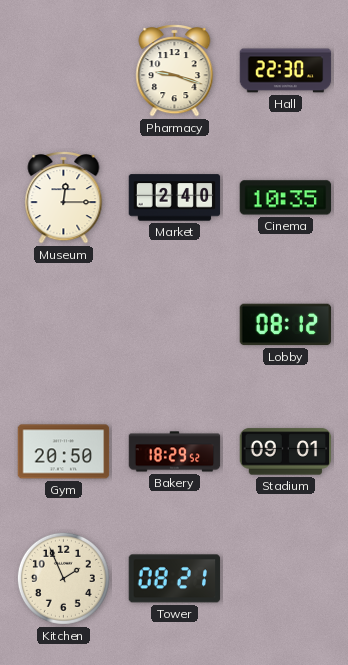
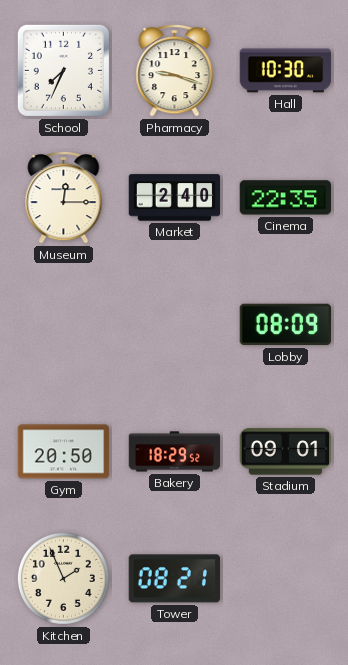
School: none -> 7:34 (63, 70)
Hall: 22:30 -> 10:30 (286, 71)
Cinema: 10:35 -> 22:35 (286, 198)
Lobby: 08:12 -> 08:09 (286, 325)
